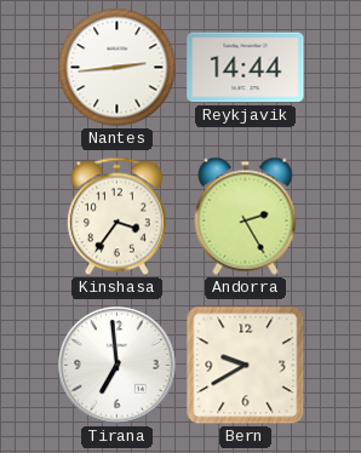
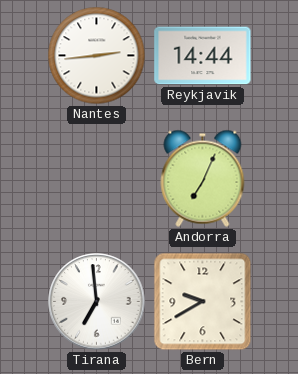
Kinshasa: 3:36 -> none (116, 217)
Andorra: 2:25 -> 7:04 (203, 178)
